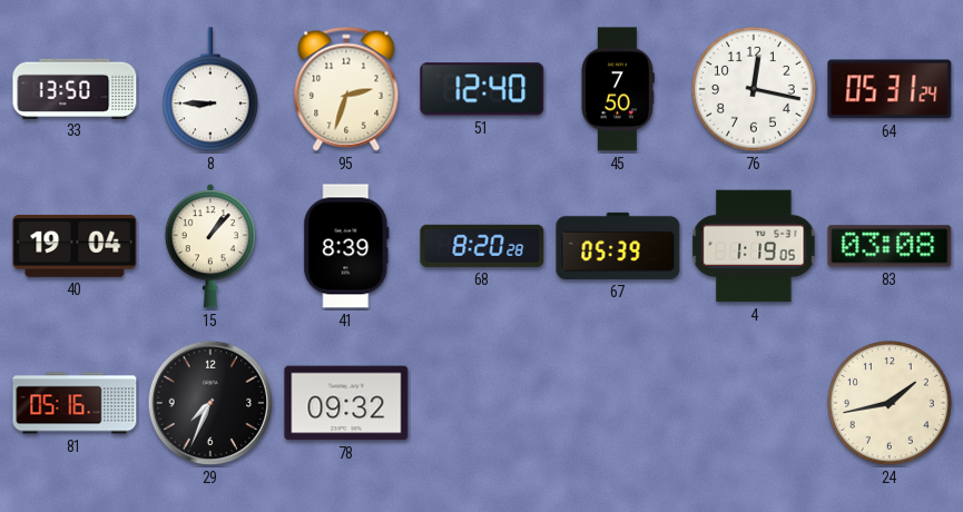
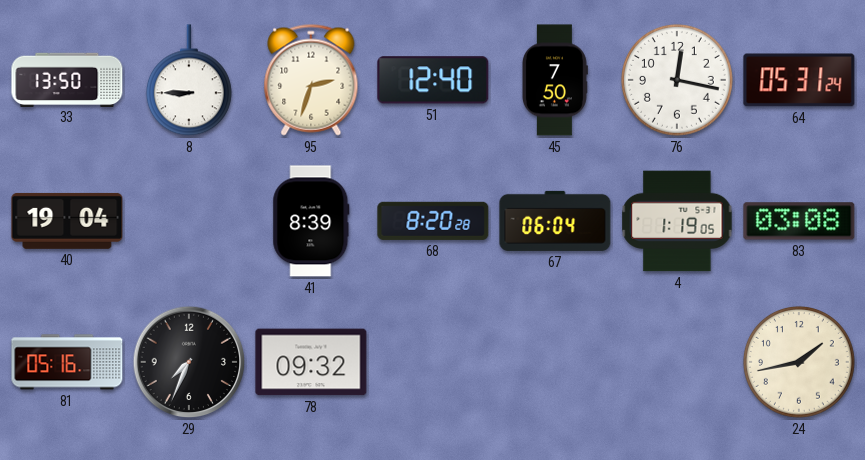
15: 1:07 -> none (210, 246)
67: 05:39 -> 06:04 (555, 221)
